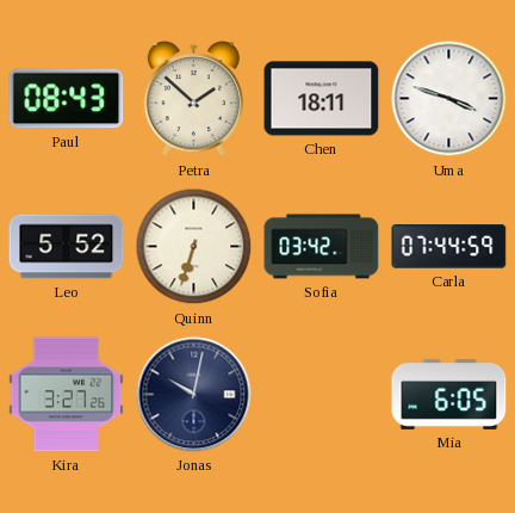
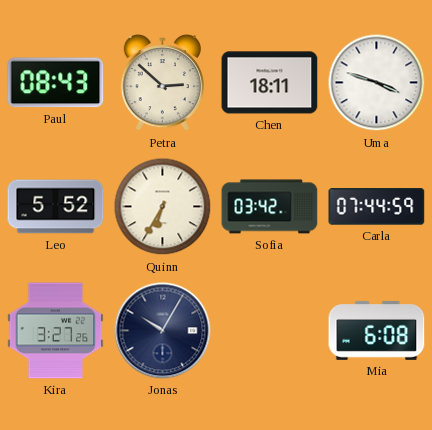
Petra: 1:52 -> 2:52 (162, 83)
Quinn: 6:33 -> 6:35 (163, 207)
Jonas: 10:02 -> 10:05 (163, 331)
Mia: 6:05 -> 6:08 (377, 331)
